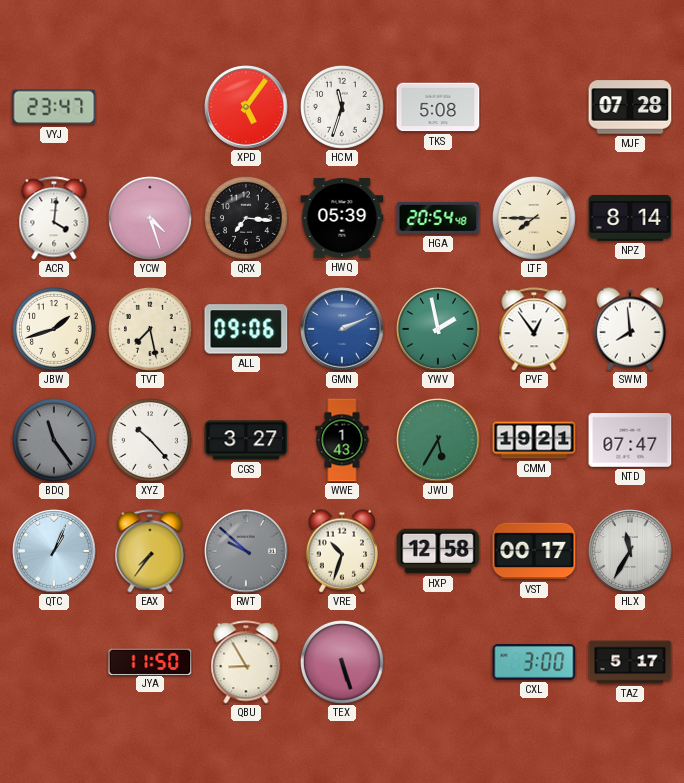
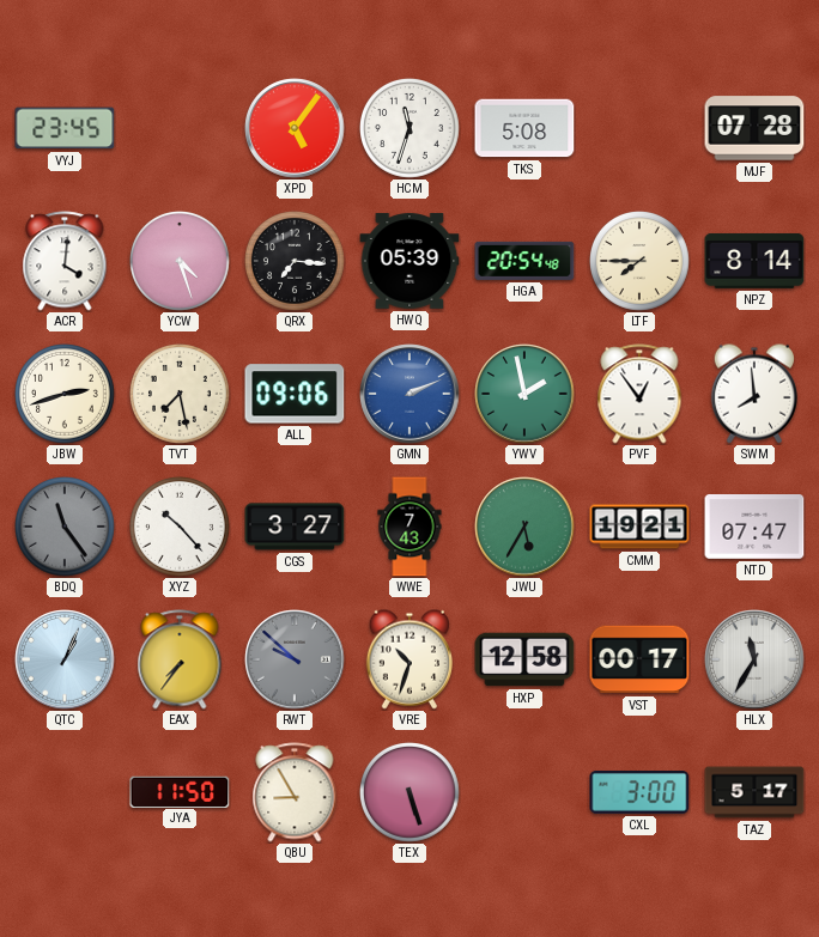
VYJ: 23:47 -> 23:45 (65, 128)
JBW: 1:42 -> 2:42 (66, 395)
WWE: 1:43 -> 7:43 (409, 527)
